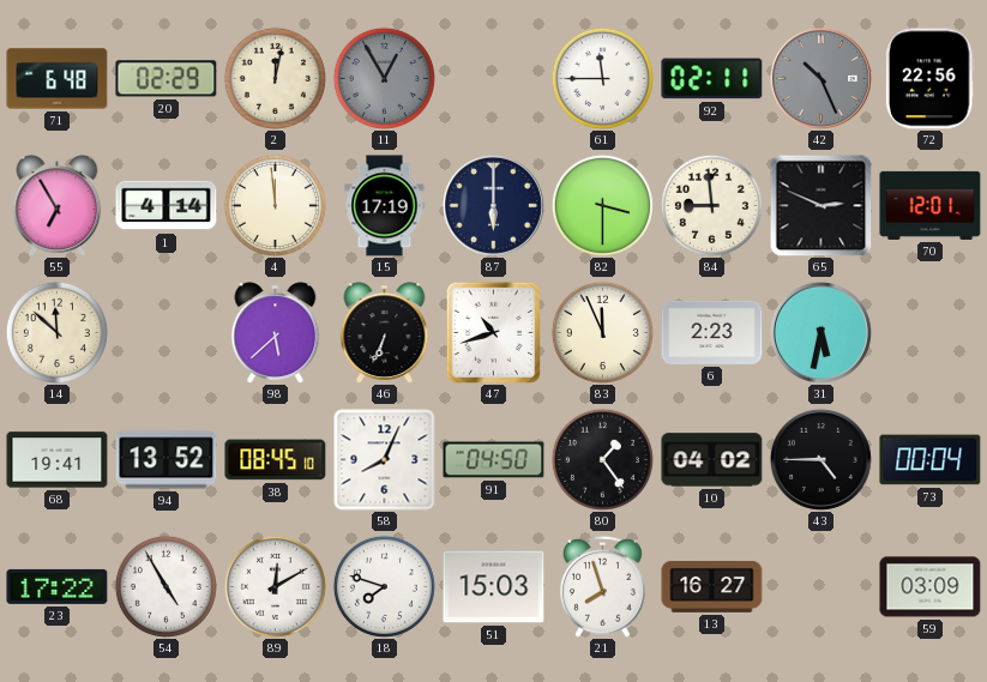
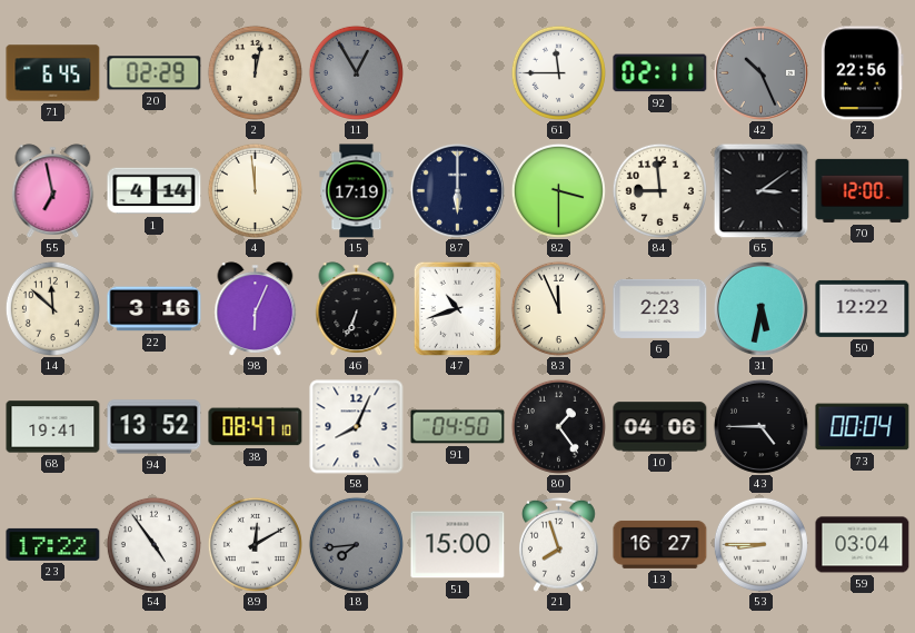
71: 6:48 -> 6:45 (53, 73)
55: 6:55 -> 6:58 (53, 191)
65: 2:49 -> 3:09 (760, 190)
70: 12:01 -> 12:00 (863, 190)
22: none -> 3:16 (155, 309)
98: 5:38 -> 6:04 (256, 309)
50: none -> 12:22 (863, 308)
38: 08:45 -> 08:47 (256, 427)
10: 04:02 -> 04:06 (660, 427)
54: 4:55 -> 4:54 (153, 544)
18: 7:48 -> 7:44 (356, 544)
18 dial: white -> grey (356, 544)
51: 15:03 -> 15:00 (458, 545)
53: none -> 8:45 (760, 544)
59: 03:09 -> 03:04 (863, 545)
